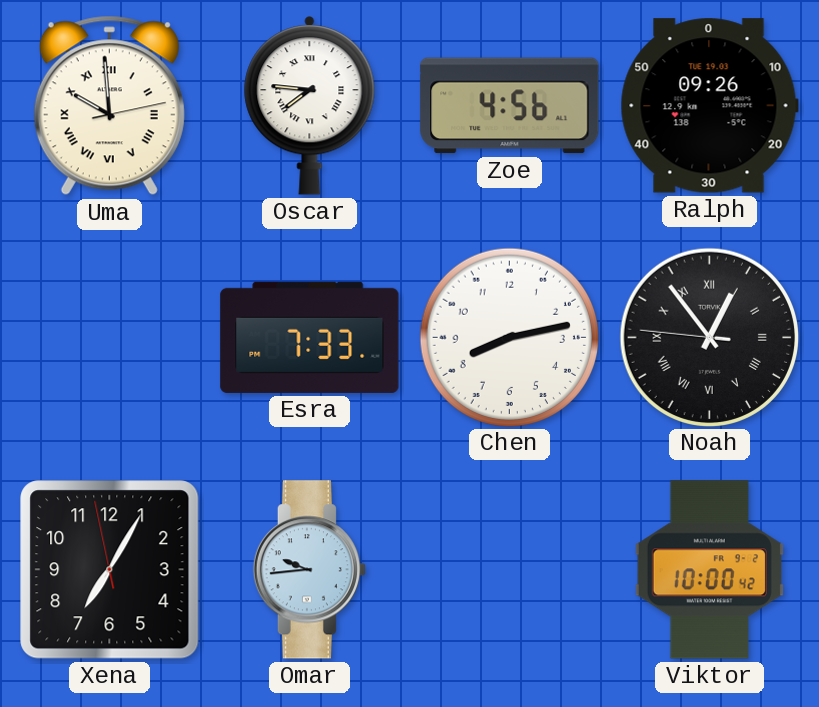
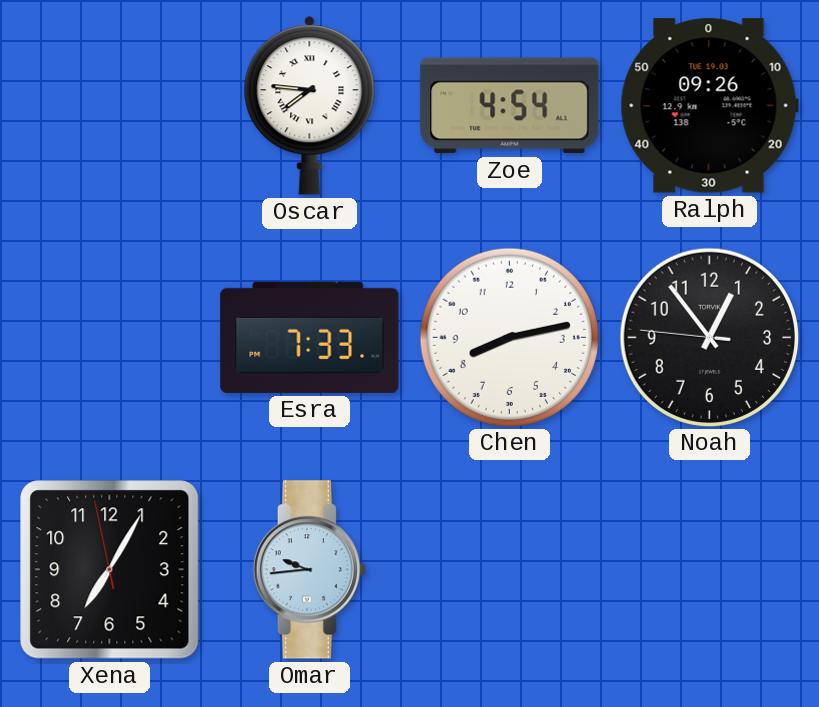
Uma: 9:59 -> none (109, 106)
Zoe: 4:56 -> 4:54 (510, 106)
Noah numerals: Roman -> Arabic (709, 337)
Viktor: 10:00 -> none (709, 570)
